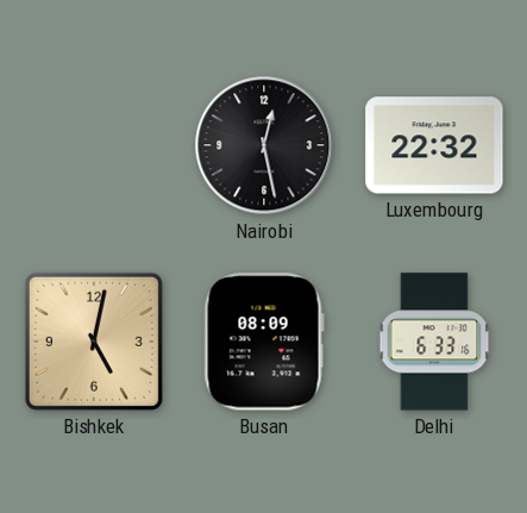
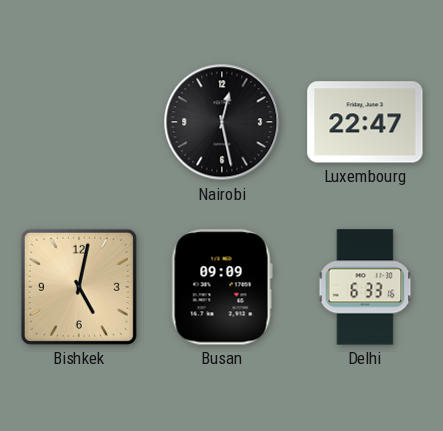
Luxembourg: 22:32 -> 22:47 (365, 122)
Busan: 08:09 -> 09:09 (222, 287)
